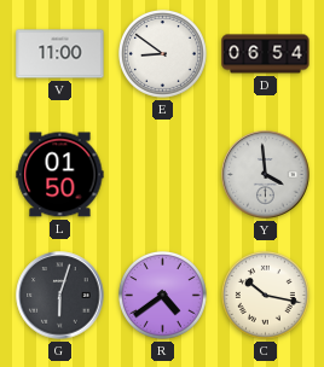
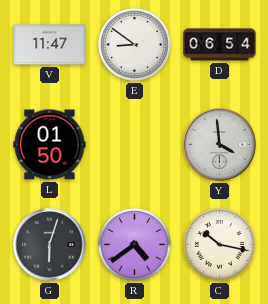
V: 11:00 -> 11:47 (50, 45)
